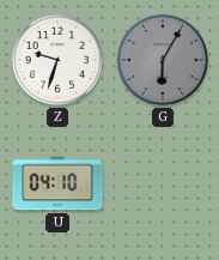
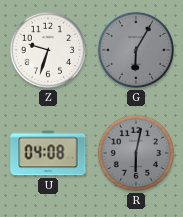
U: 04:10 -> 04:08 (48, 153)
R: none -> 6:02 (136, 153)
